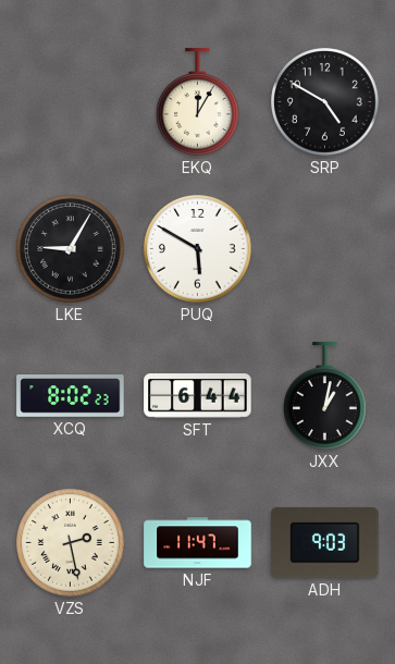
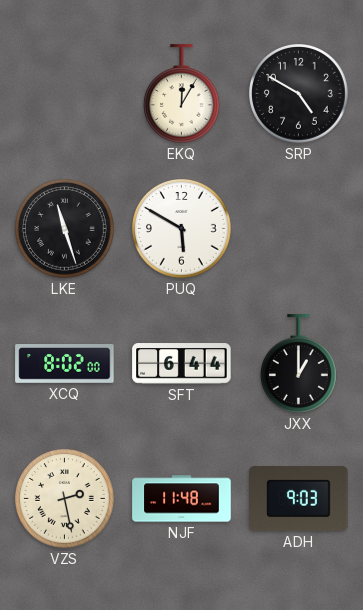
LKE: 9:05 -> 11:27 (65, 229)
XCQ: 8:02:23 -> 8:02:00 (65, 364)
JXX: 1:02 -> 1:00 (299, 364)
NJF: 11:47 -> 11:48 (182, 499)
